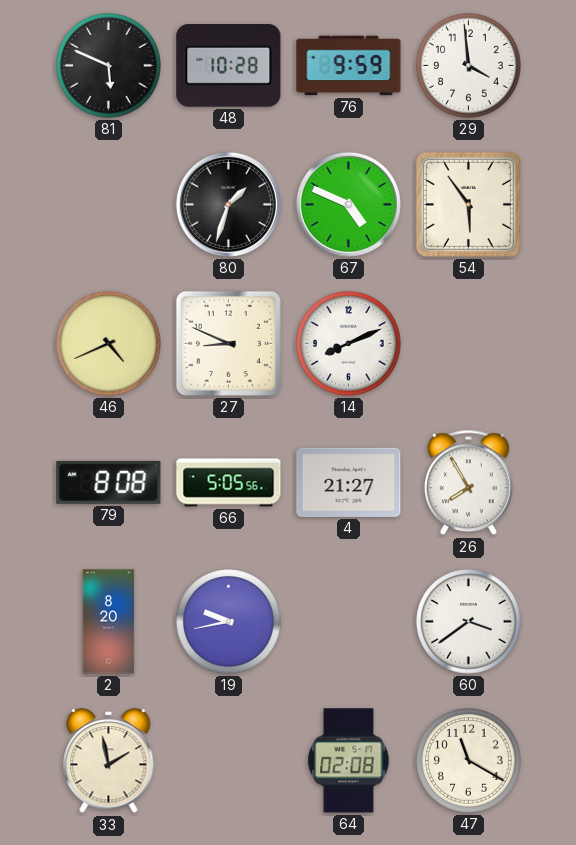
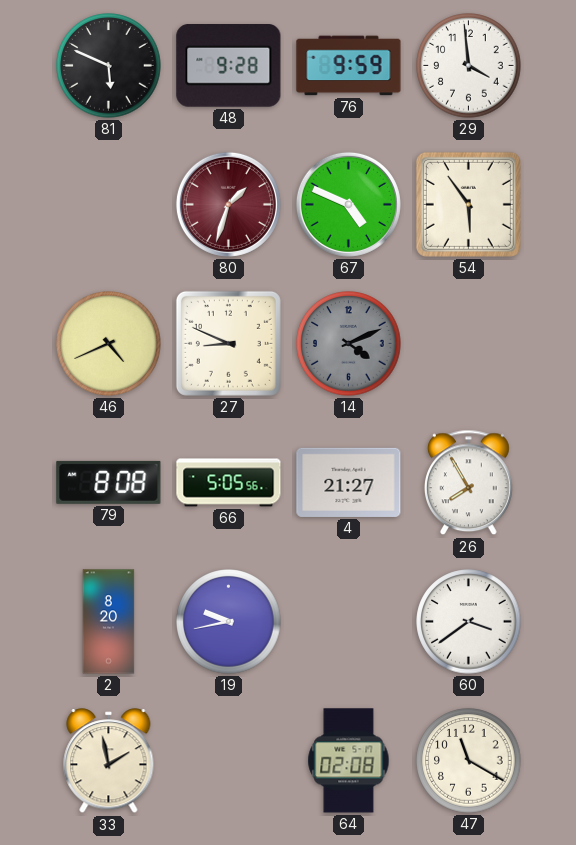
48: 10:28 -> 9:28 (229, 66)
80 dial: black -> burgundy (228, 204)
14: 8:11 -> 4:11 (349, 344)
14 dial: white -> grey (349, 344)
